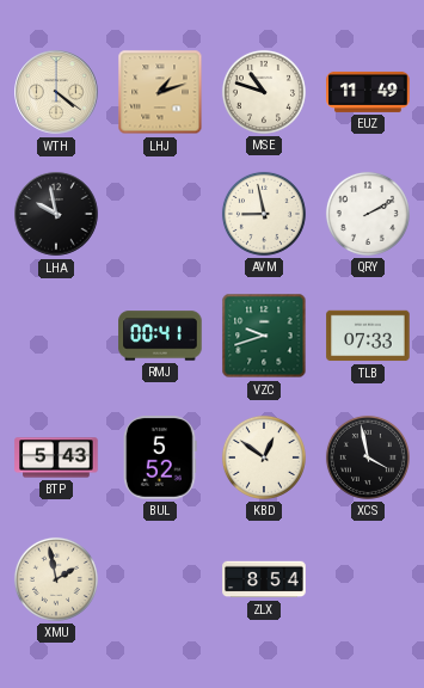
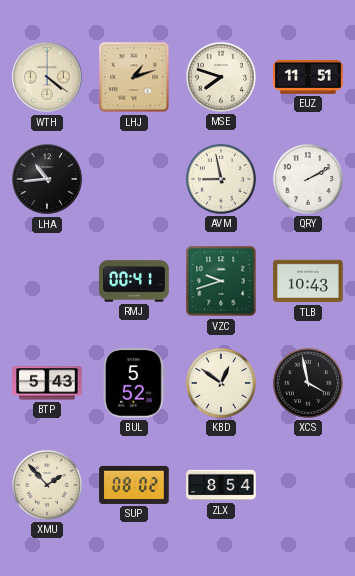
MSE: 10:48 -> 7:48 (221, 77)
EUZ: 11:49 -> 11:51 (308, 77)
LHA: 9:58 -> 10:44 (47, 179)
TLB: 07:33 -> 10:43 (308, 281)
XMU: 1:58 -> 1:53 (47, 485)
SUP: none -> 08:02 (134, 485)
